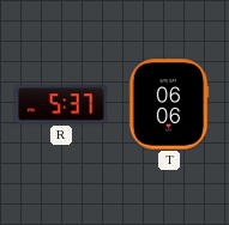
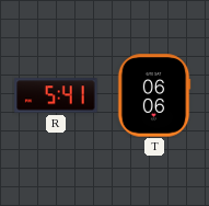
R: 5:37 -> 5:41 (56, 95)
